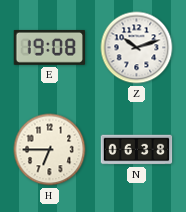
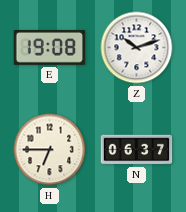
N: 06:38 -> 06:37 (137, 150)
